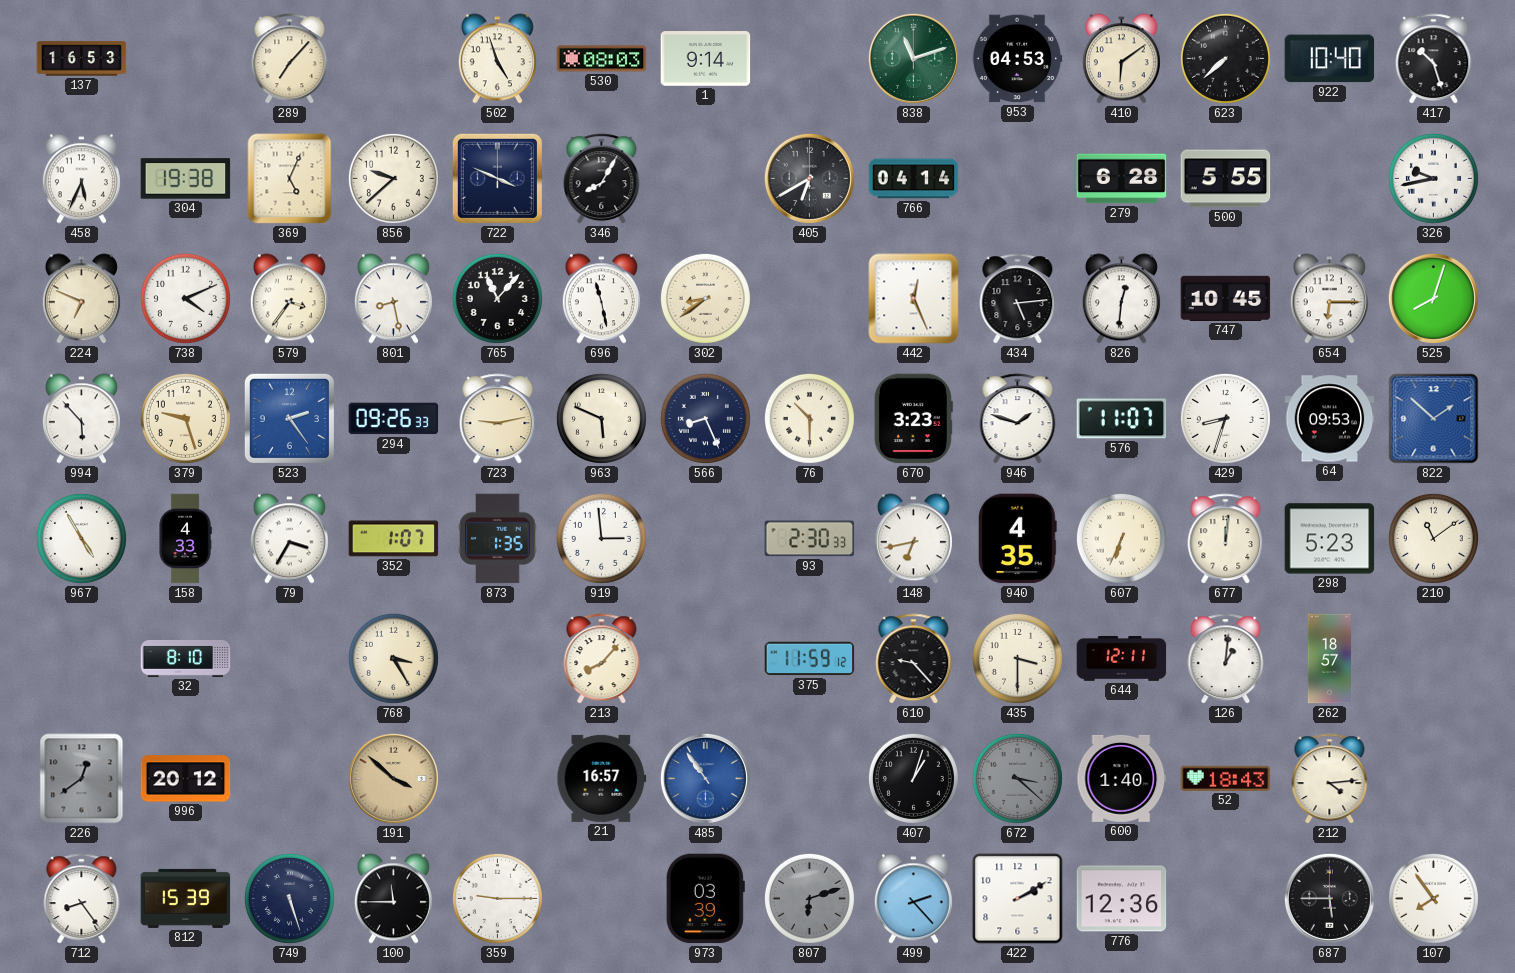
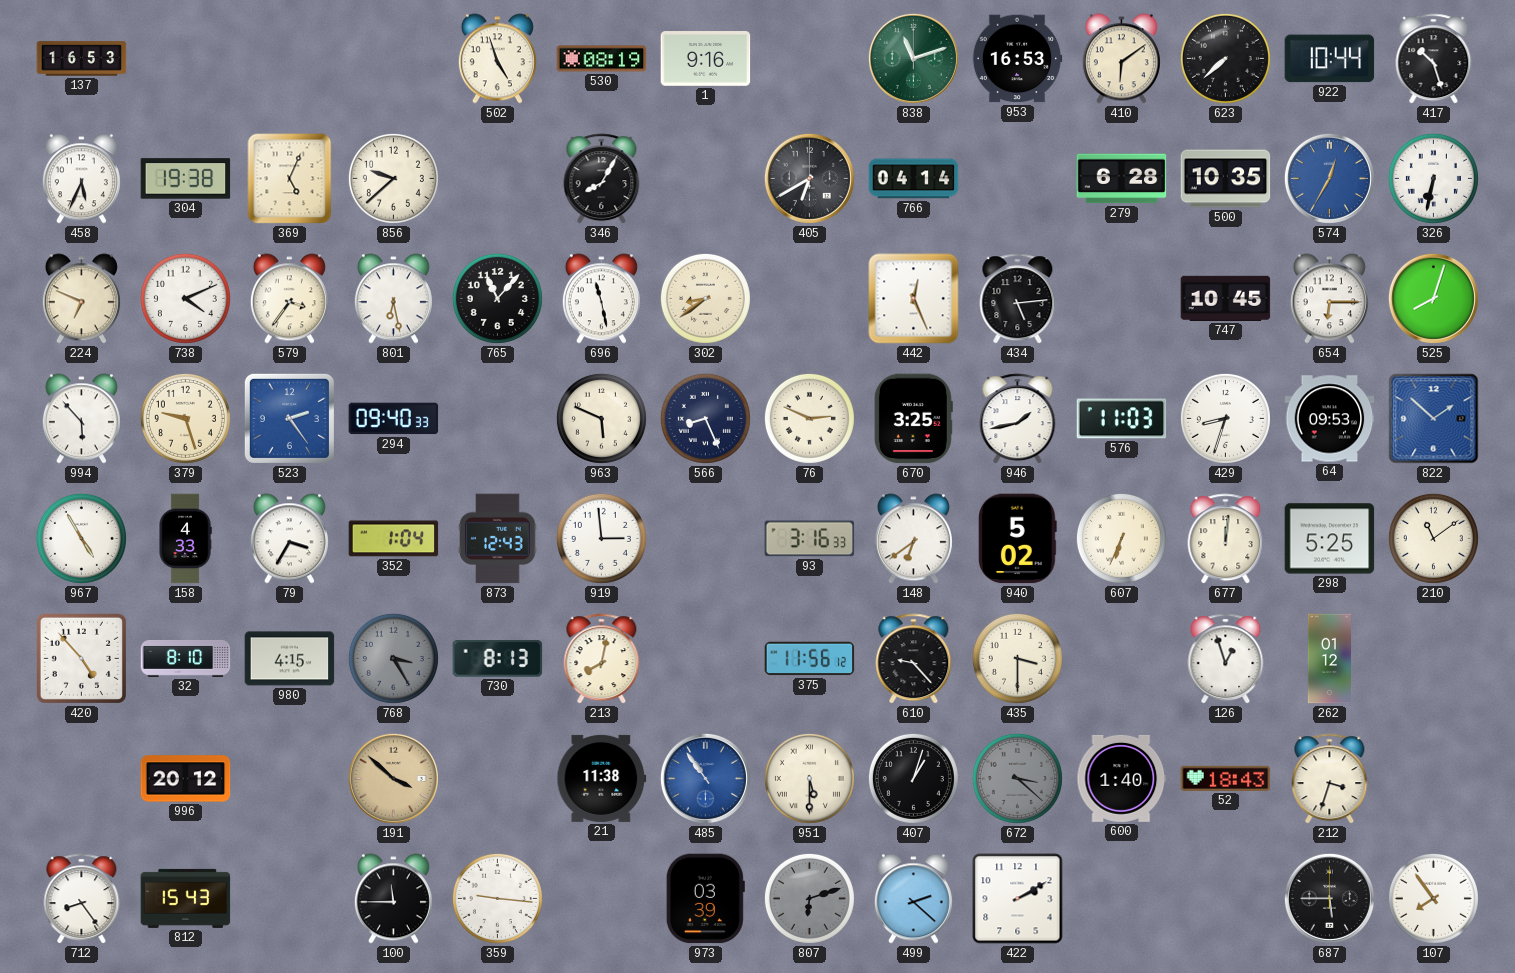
289: 7:07 -> none (290, 59)
530: 08:03 -> 08:19 (602, 59)
1: 9:14 -> 9:16 (706, 59)
953: 04:53 -> 16:53 (1017, 59)
922: 10:40 -> 10:44 (1330, 59)
722: 3:49 -> none (497, 178)
500: 5:55 -> 10:35 (1226, 179)
574: none -> 12:35 (1329, 178)
326: 9:43 -> 6:32 (1433, 178)
801: 8:28 -> 6:28 (393, 299)
826: 12:31 -> none (1121, 299)
294: 09:26 -> 09:40 (394, 419)
723: 9:13 -> none (498, 419)
76: 10:30 -> 2:49 (809, 418)
670: 3:23 -> 3:25 (913, 419)
946: 1:48 -> 1:43 (1018, 419)
576: 11:07 -> 11:03 (1122, 419)
352: 1:07 -> 1:04 (394, 539)
873: 1:35 -> 12:43 (498, 539)
93: 2:30 -> 3:16 (810, 539)
148: 6:43 -> 6:39 (913, 539)
940: 4:35 -> 5:02 (1018, 539)
298: 5:23 -> 5:25 (1330, 539)
420: none -> 4:53 (81, 658)
980: none -> 4:15 (290, 659)
768 dial: cream -> grey (393, 658)
730: none -> 8:13 (498, 659)
213: 8:07 -> 8:02 (602, 659)
375: 11:59 -> 11:56 (810, 659)
644: 12:11 -> none (1122, 658)
126: 1:01 -> 12:57 (1226, 659)
262: 18:57 -> 01:12 (1329, 659)
226: 12:39 -> none (82, 779)
21: 16:57 -> 11:38 (602, 778)
951: none -> 5:30 (809, 778)
212: 4:14 -> 3:33 (1330, 779)
812: 15:39 -> 15:43 (186, 898)
749: 5:27 -> none (289, 898)
359: 9:15 -> 9:16 (497, 898)
499: 2:23 -> 2:22 (913, 899)
776: 12:36 -> none (1122, 899)
